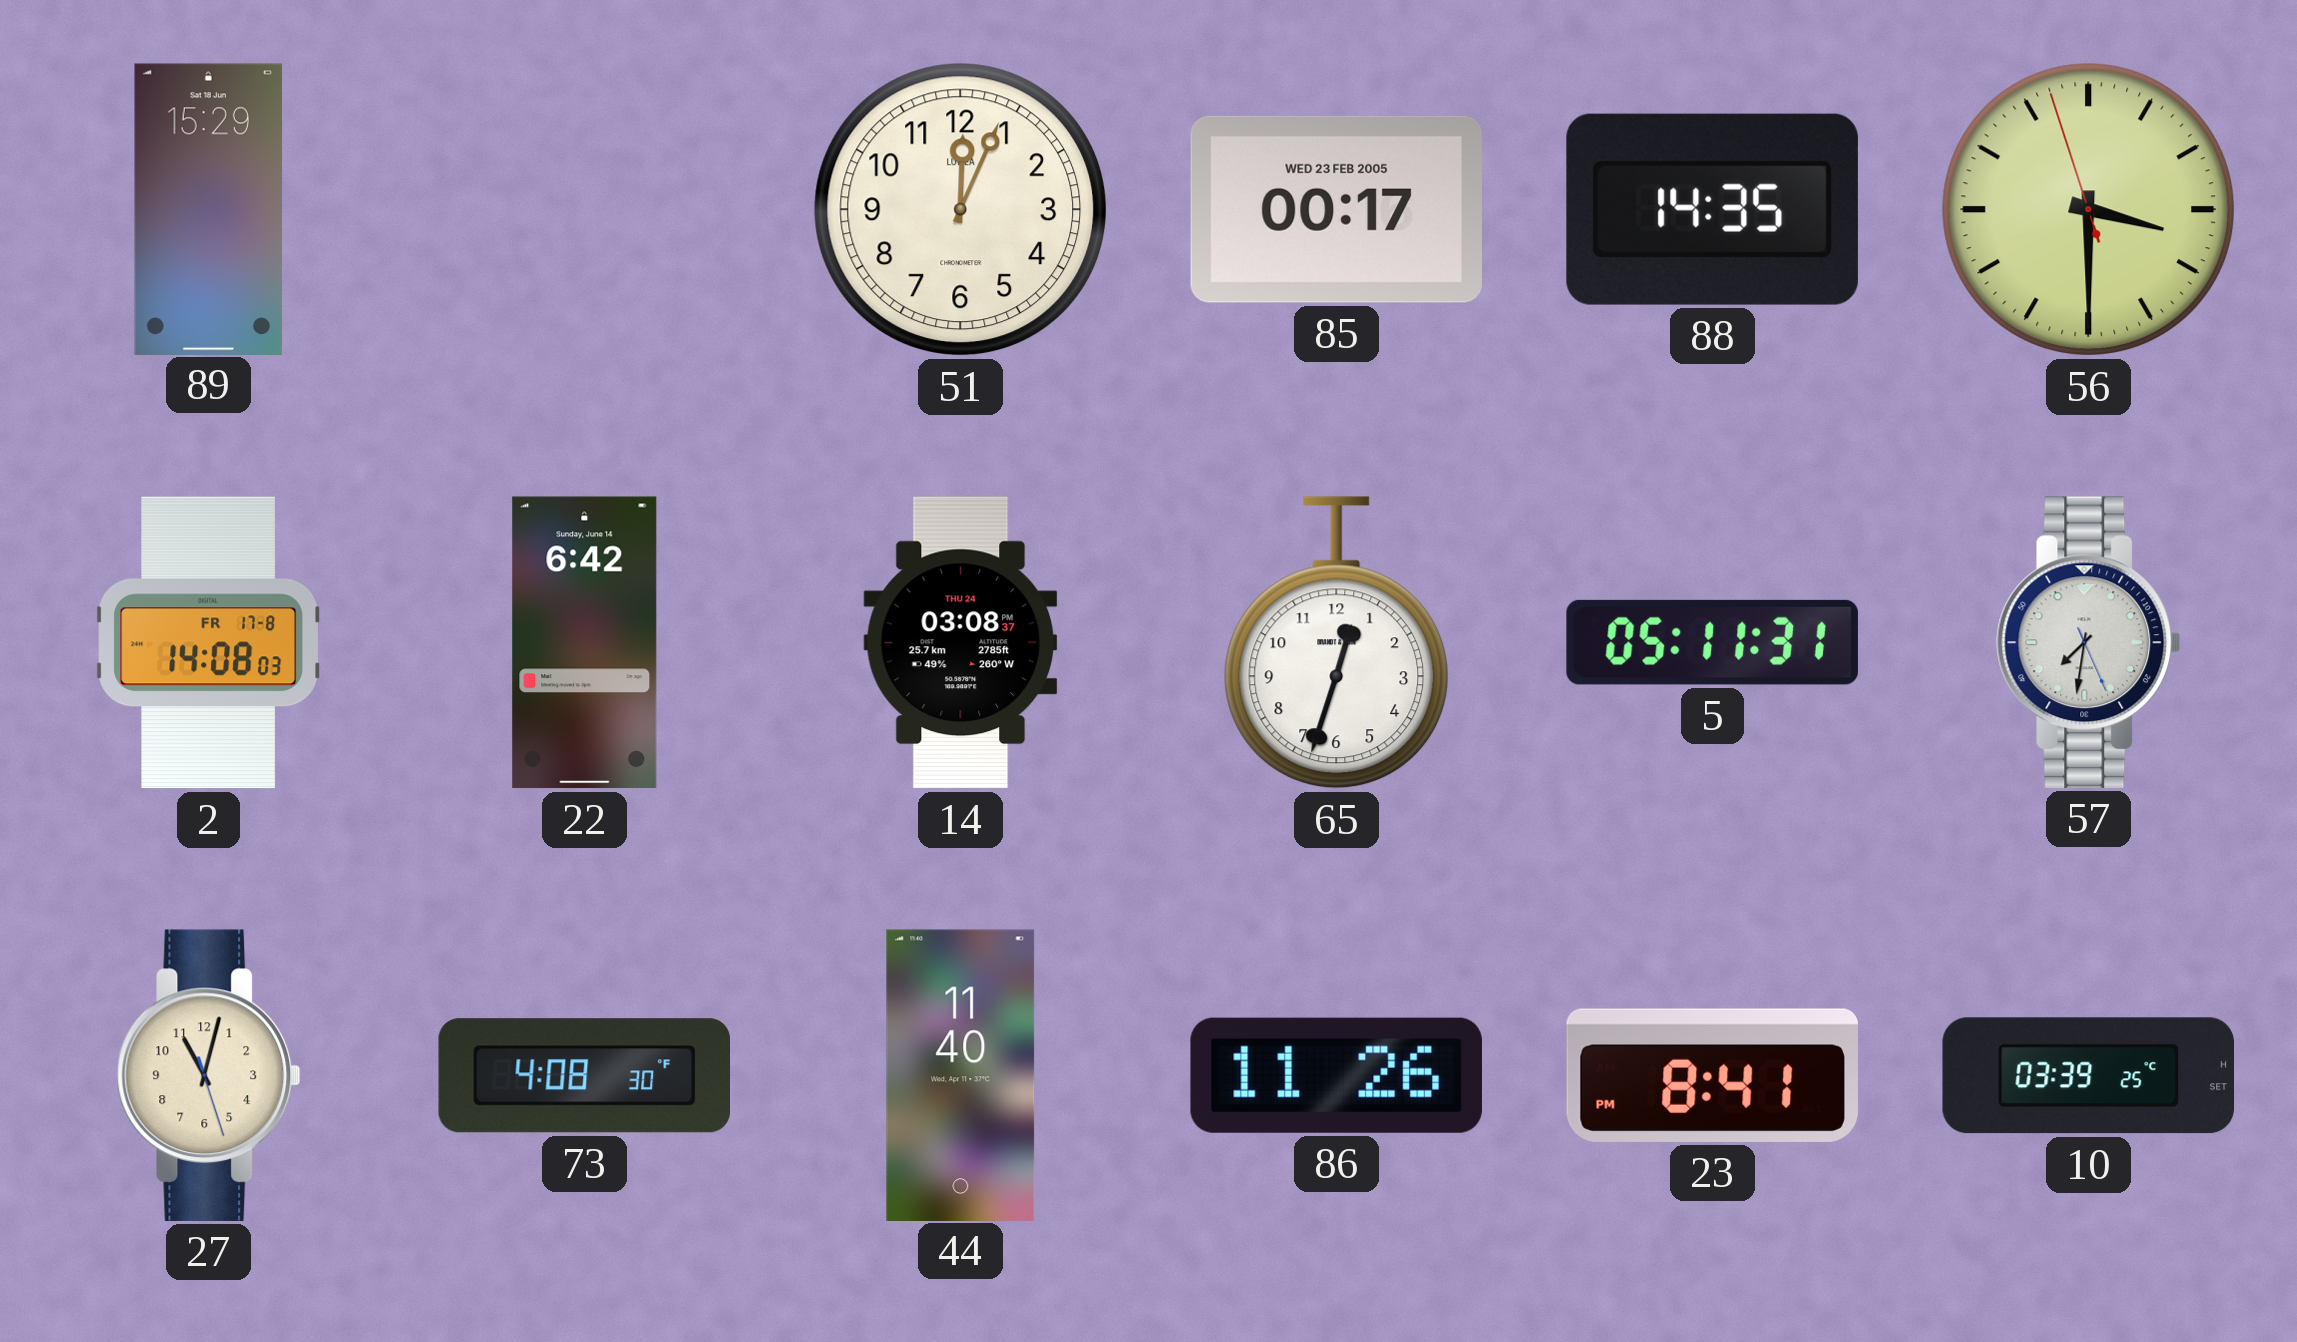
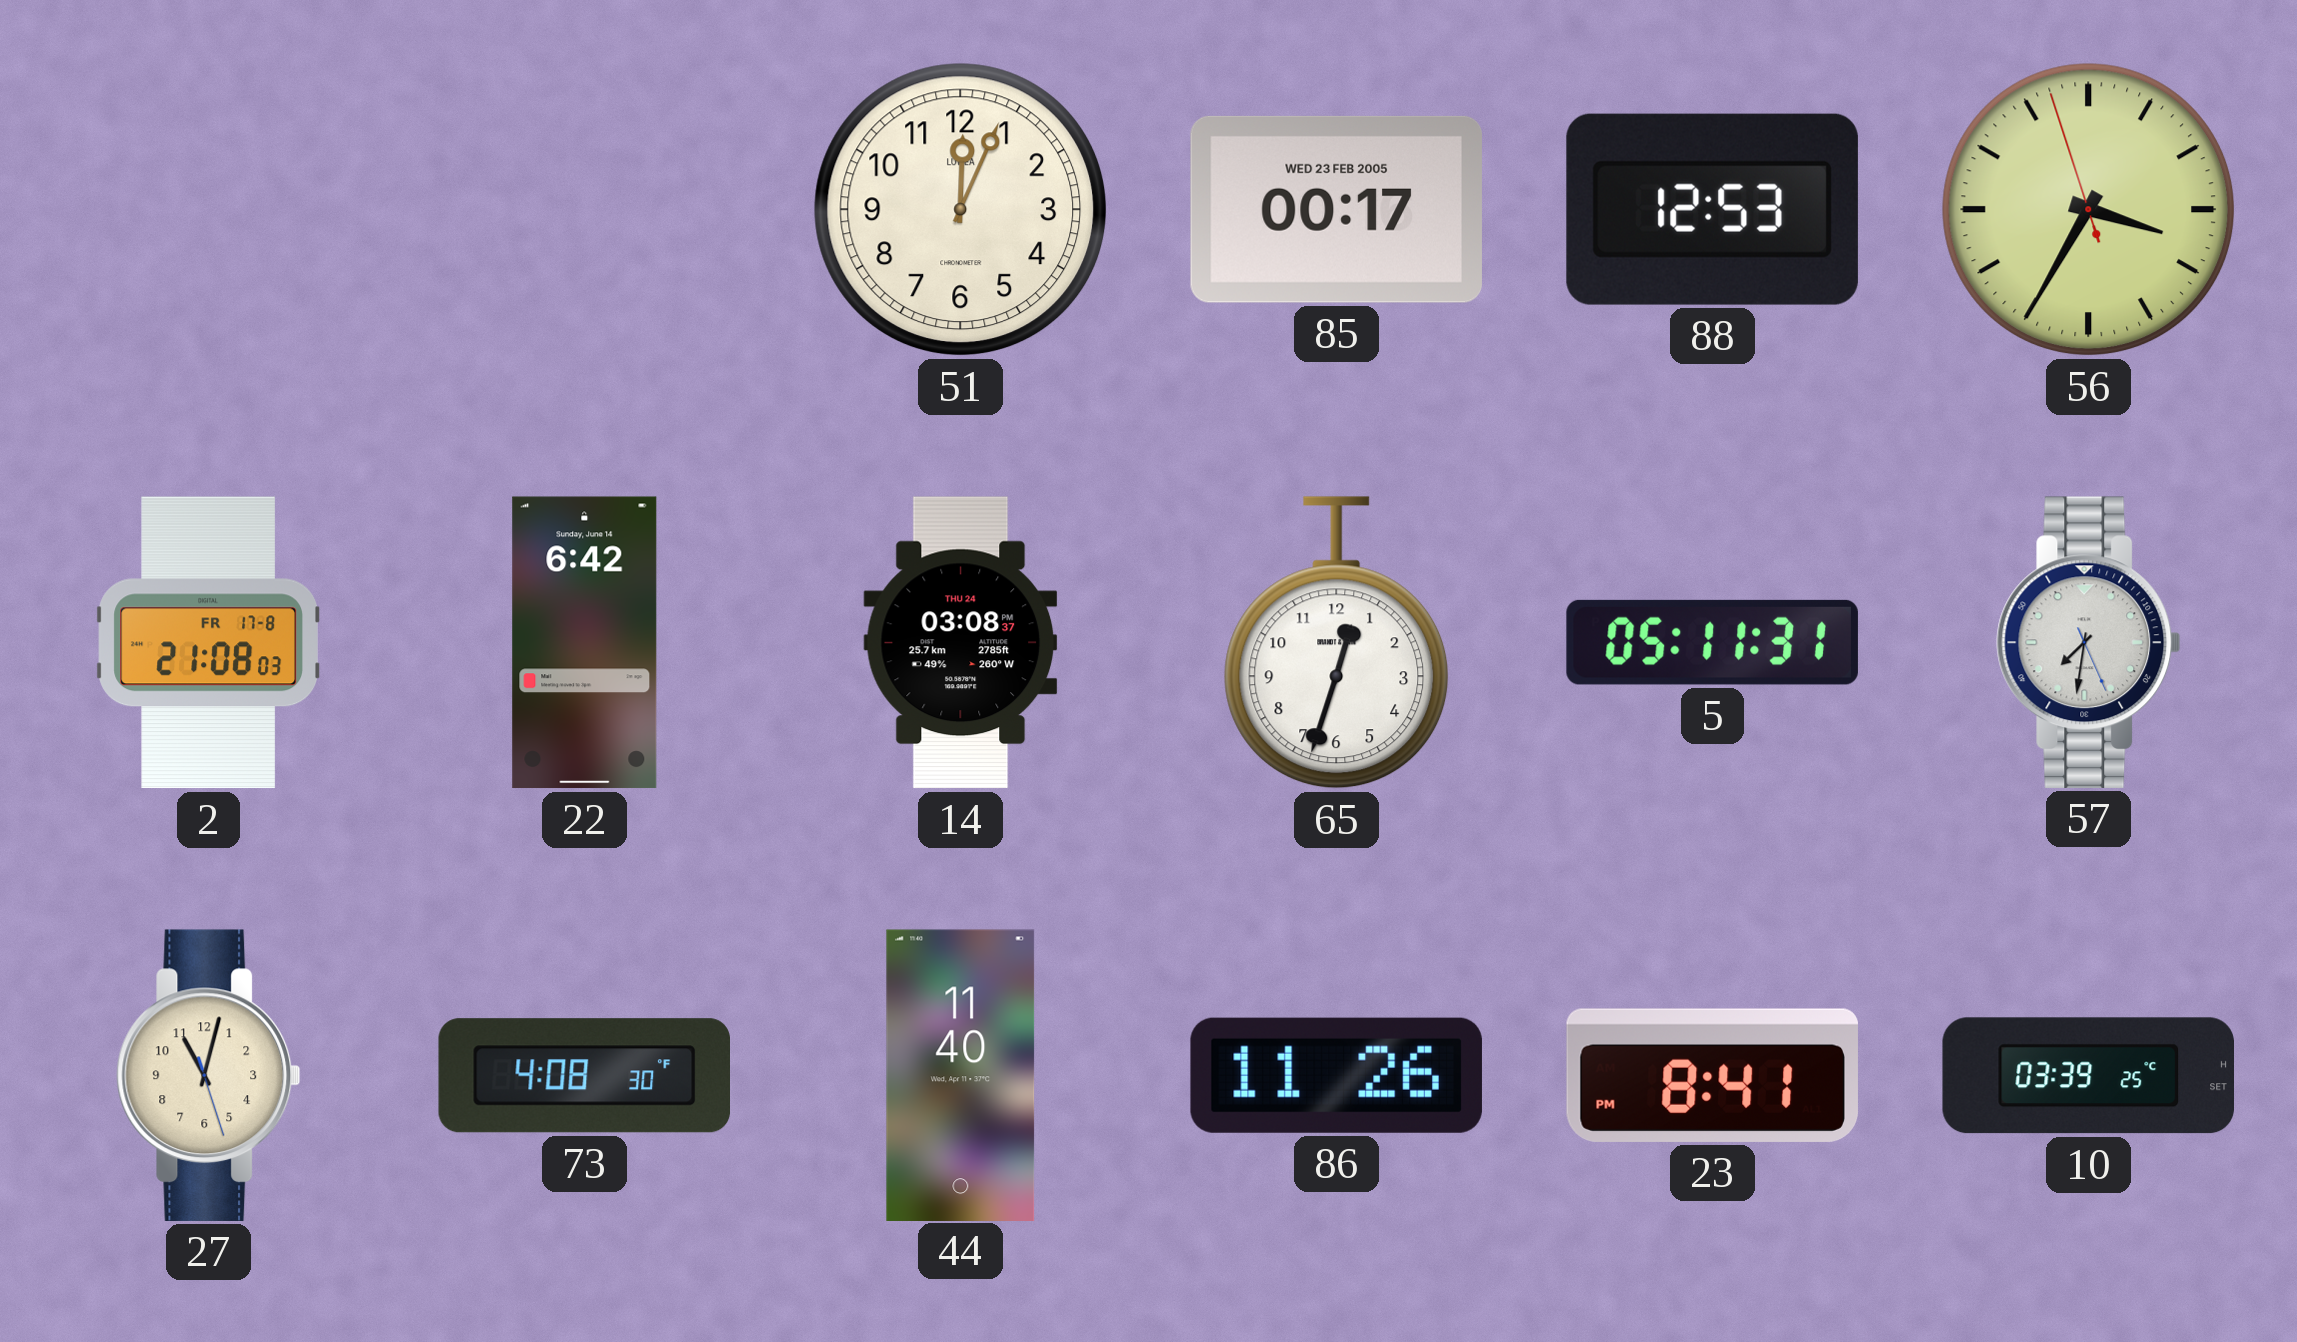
89: 15:29 -> none (208, 209)
88: 14:35 -> 12:53 (1712, 209)
56: 3:29 -> 3:34 (2089, 210)
2: 14:08 -> 21:08 (208, 643)
